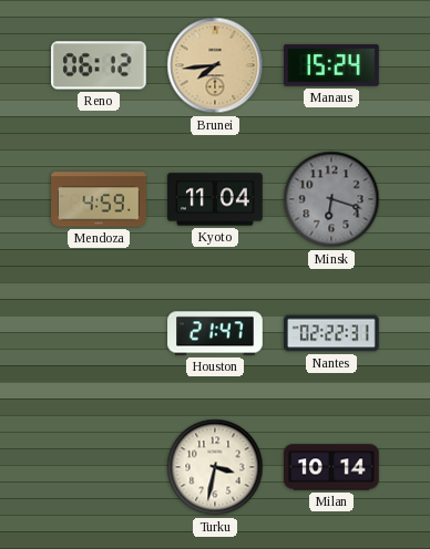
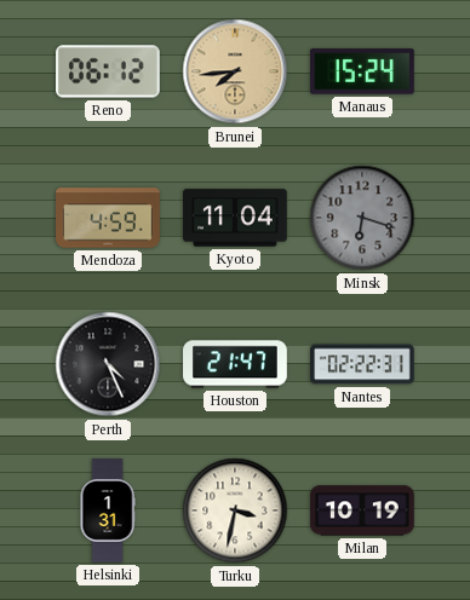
Perth: none -> 4:26 (108, 364)
Helsinki: none -> 1:31 (108, 510)
Milan: 10:14 -> 10:19 (362, 510)
